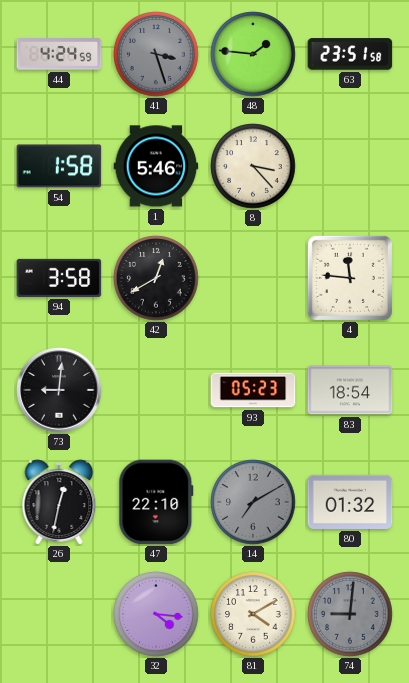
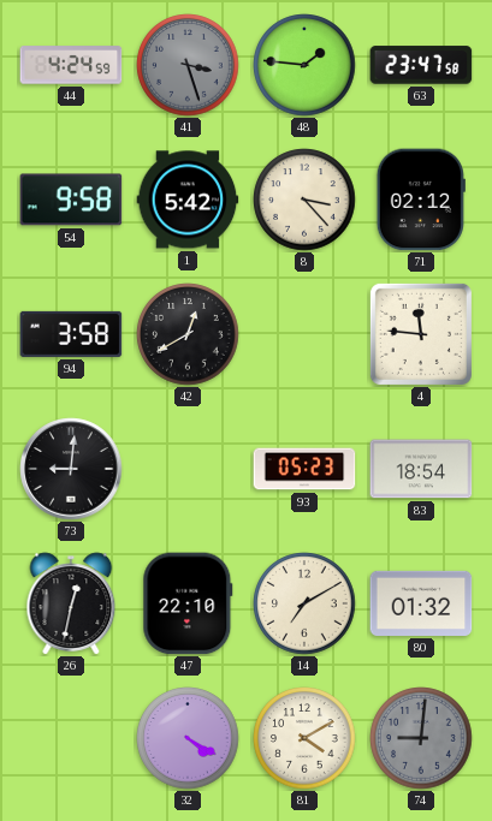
63: 23:51 -> 23:47 (421, 65)
54: 1:58 -> 9:58 (71, 200)
1: 5:46 -> 5:42 (188, 200)
71: none -> 02:12 (421, 200)
14 dial: grey -> cream (304, 603)
32: 4:16 -> 4:20 (188, 738)
